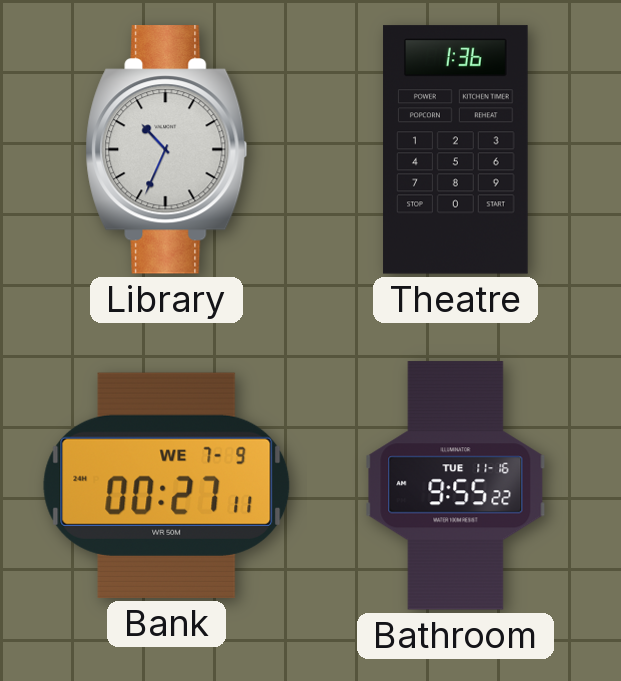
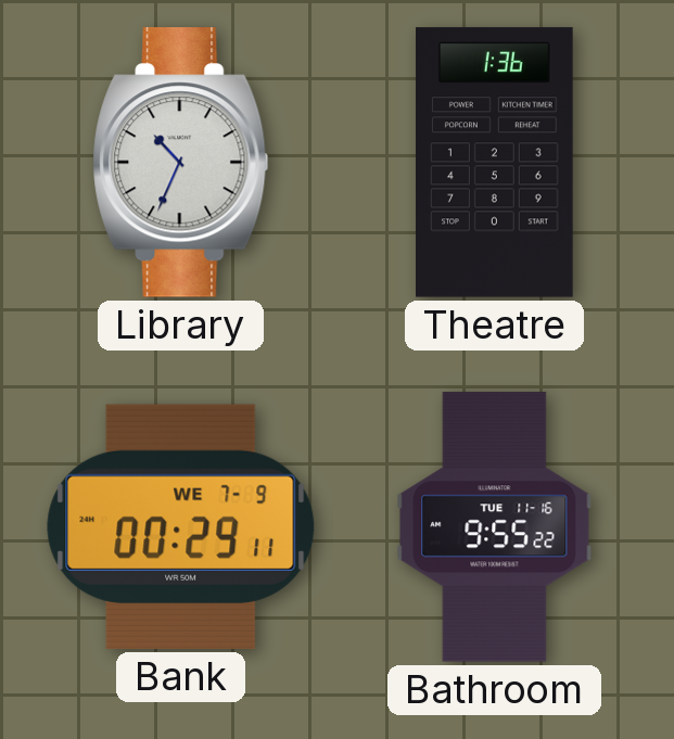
Bank: 00:27 -> 00:29 (181, 526)
